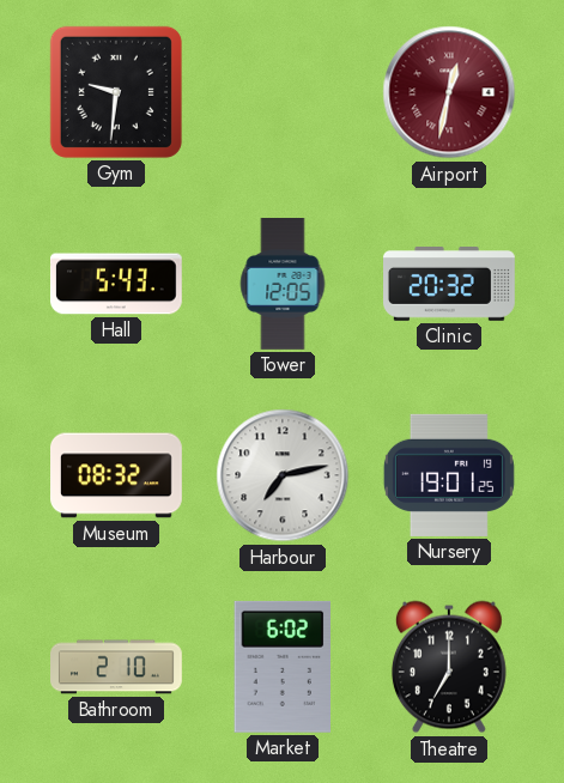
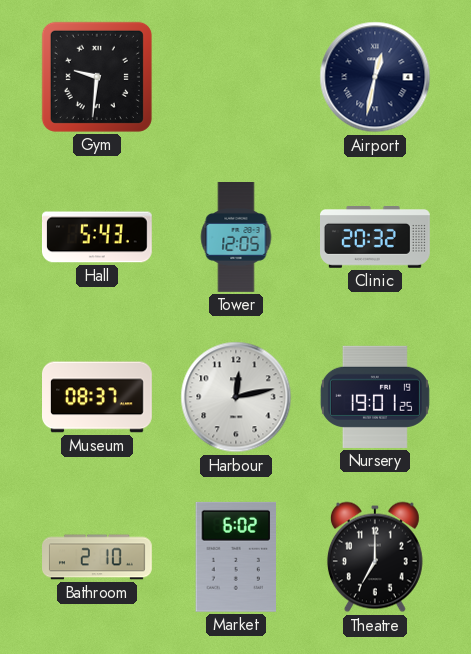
Airport dial: burgundy -> navy (375, 77)
Museum: 08:32 -> 08:37 (98, 397)
Harbour: 7:13 -> 12:13 (236, 397)
